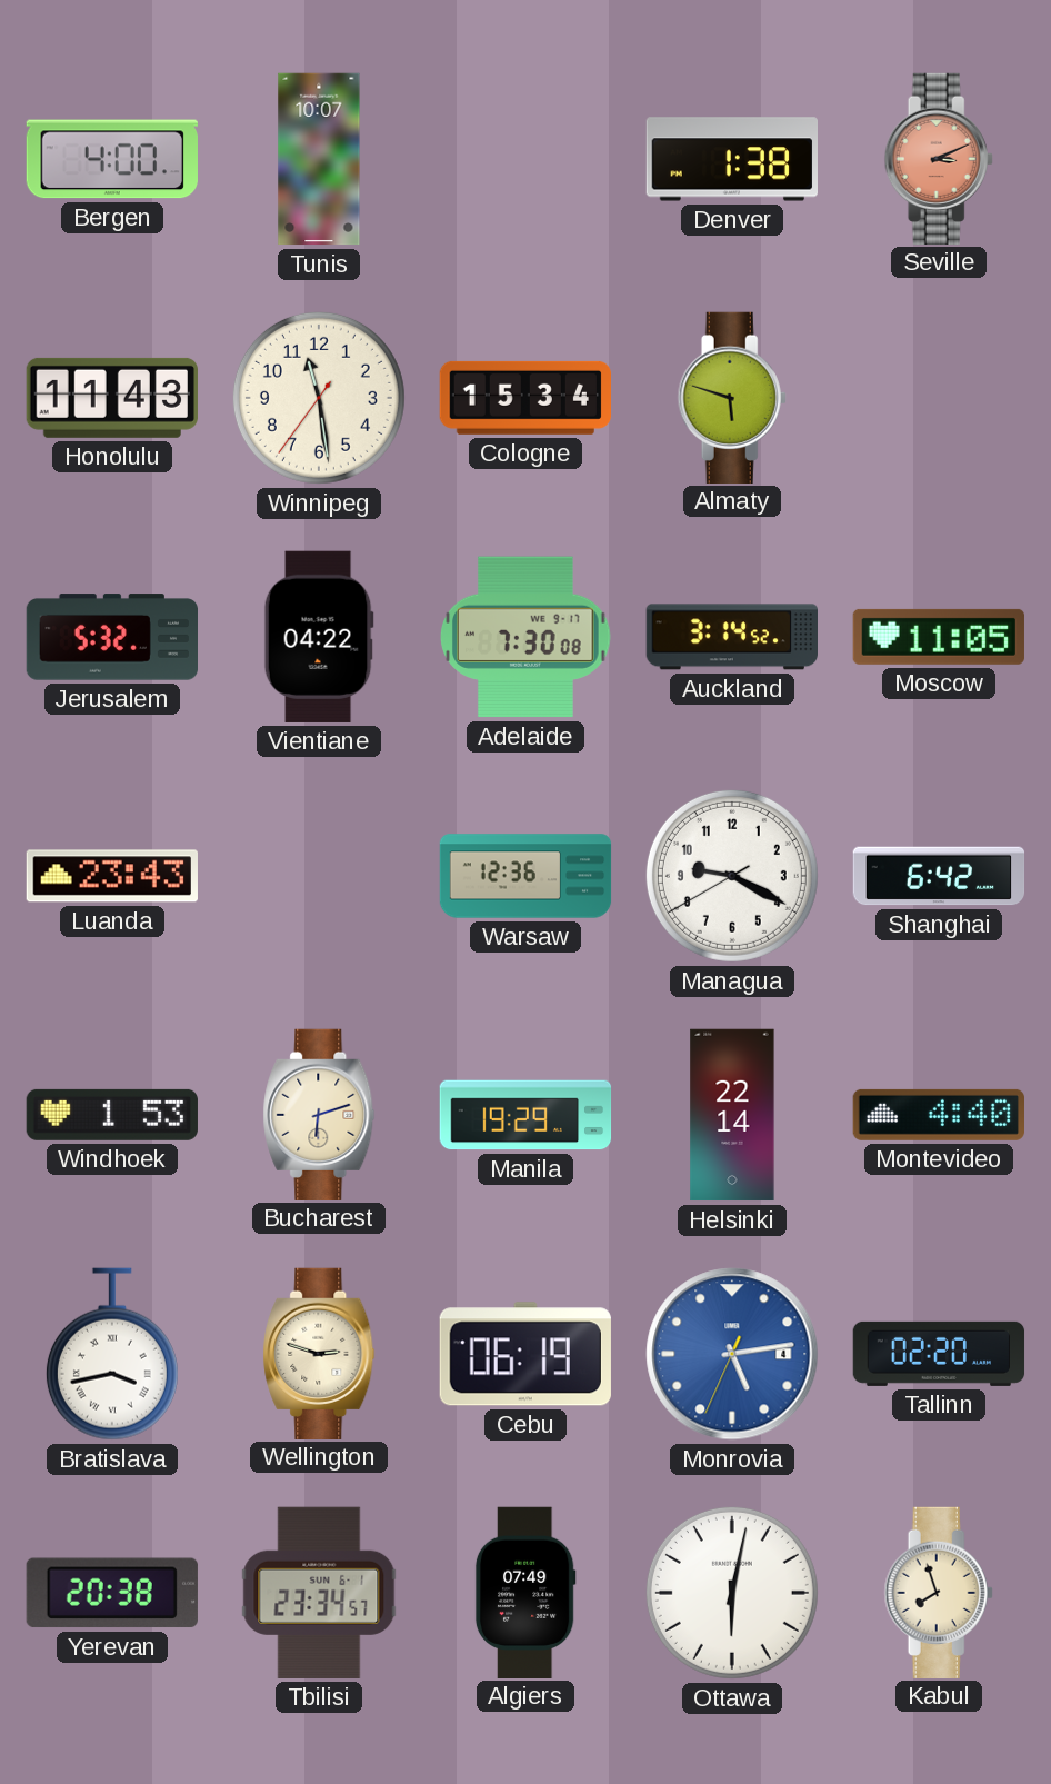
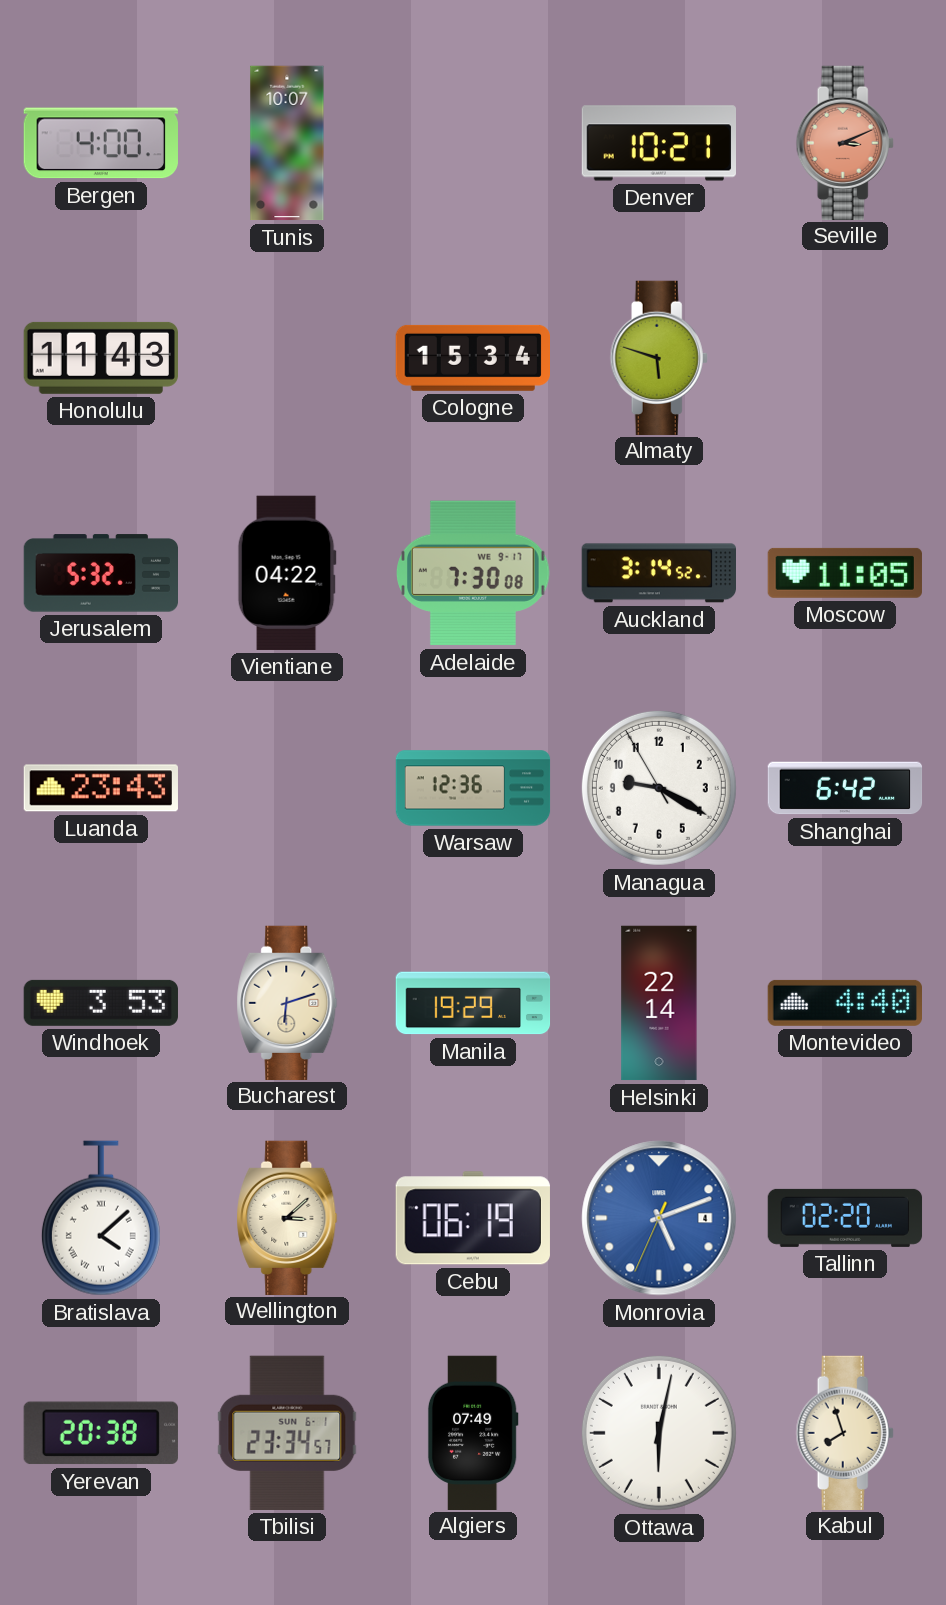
Denver: 1:38 -> 10:21 (658, 143)
Winnipeg: 11:28 -> none (319, 398)
Managua: 9:19:40 -> 9:19:55 (659, 788)
Windhoek: 1:53 -> 3:53 (101, 1003)
Bratislava: 3:43 -> 4:08 (101, 1218)
Wellington: 2:48 -> 3:08 (287, 1217)
Monrovia: 5:13 -> 5:11 (659, 1218)
